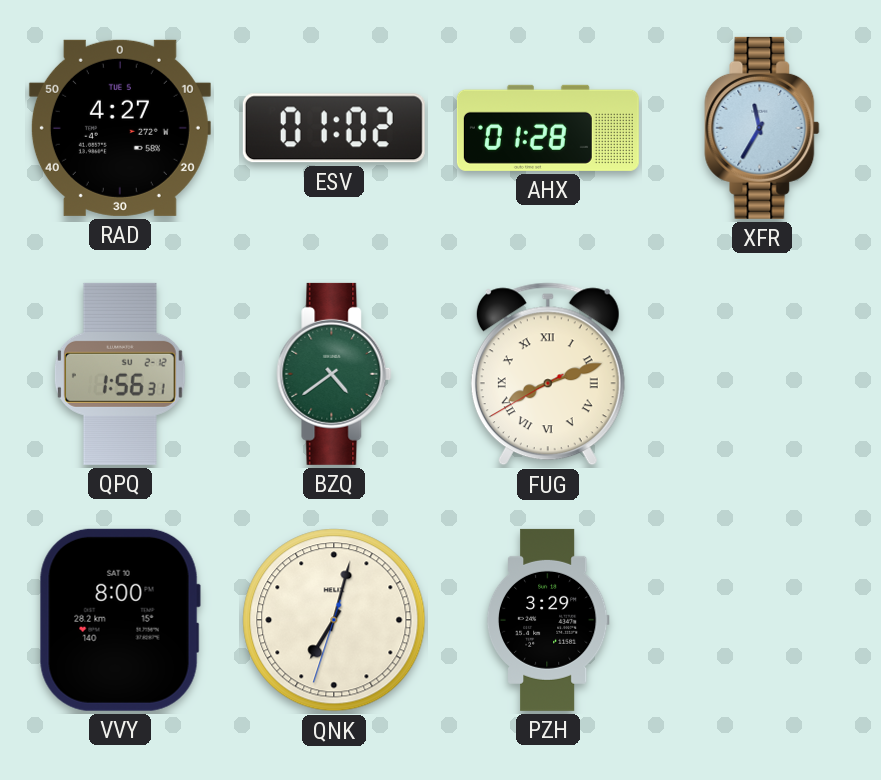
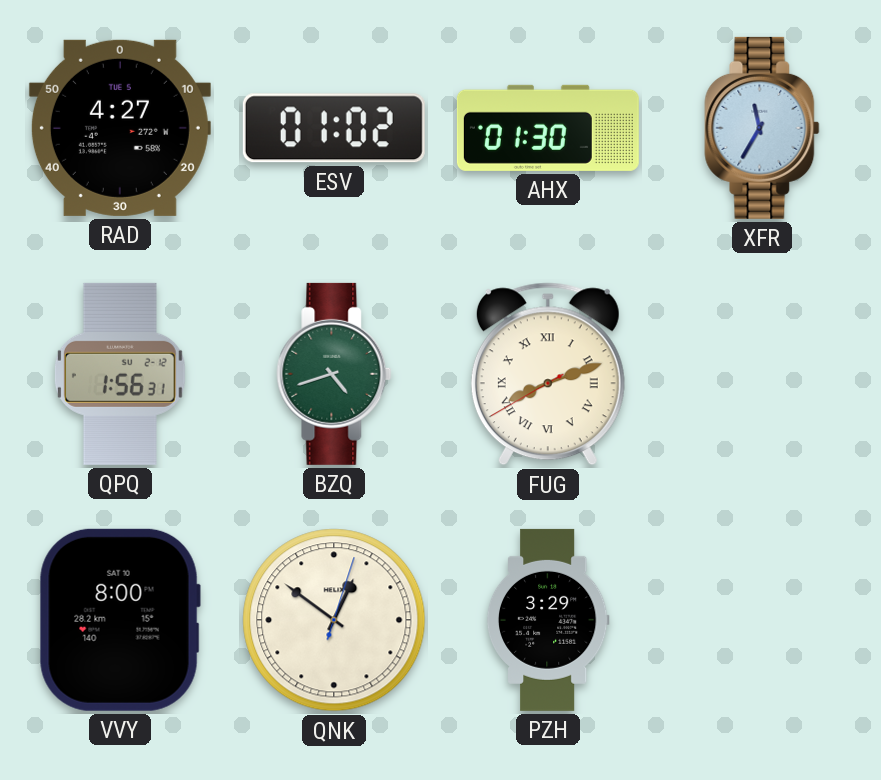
AHX: 01:28 -> 01:30 (548, 128)
BZQ: 4:39 -> 4:42 (334, 374)
QNK: 7:02 -> 12:51 (334, 620)
